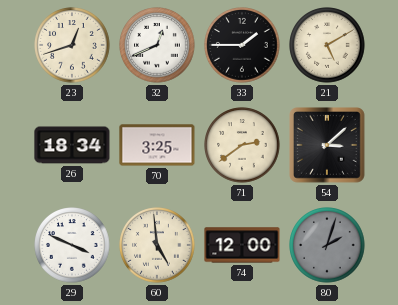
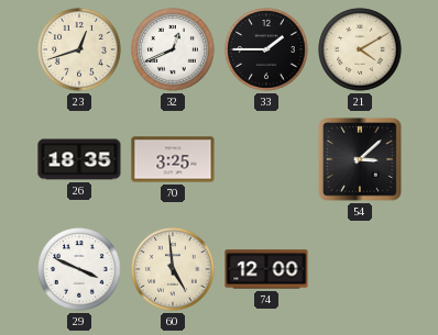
21: 5:10 -> 4:10 (360, 49)
26: 18:34 -> 18:35 (79, 159)
71: 2:39 -> none (242, 145)
80: 2:03 -> none (327, 245)
